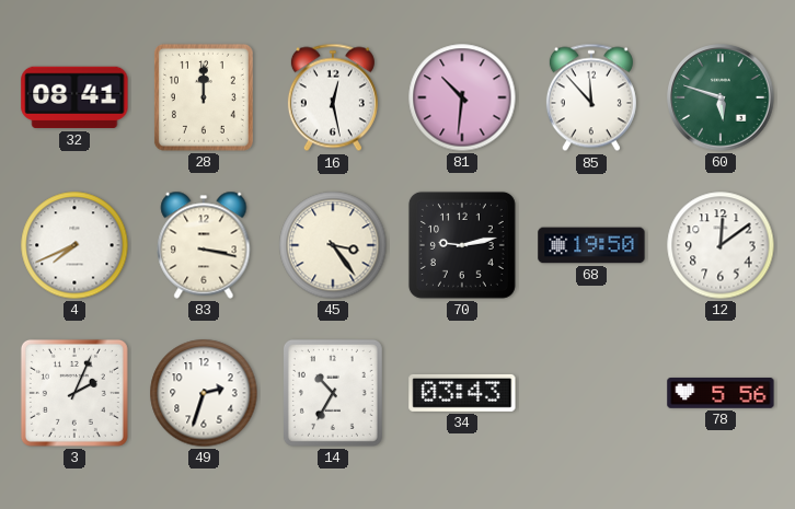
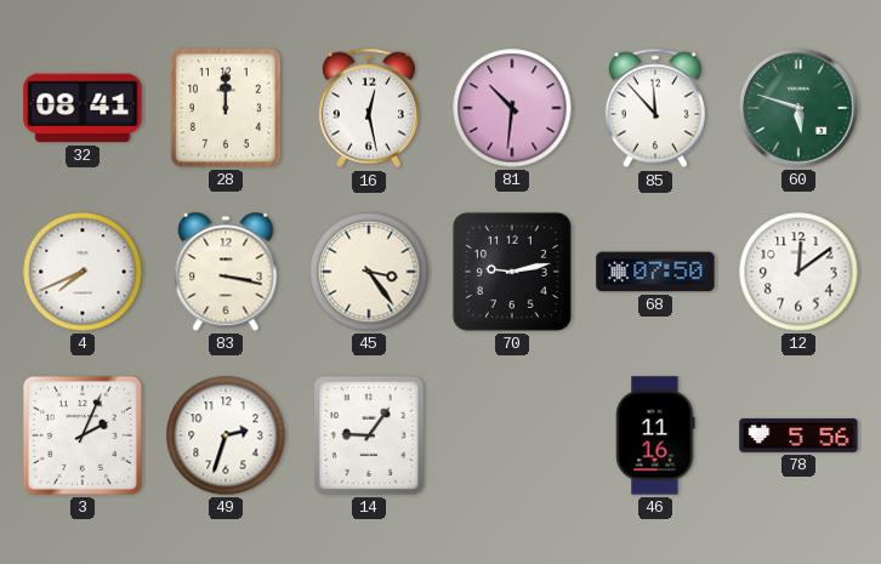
68: 19:50 -> 07:50 (655, 272)
14: 10:35 -> 9:06 (369, 435)
34: 03:43 -> none (462, 393)
46: none -> 11:16 (655, 435)
